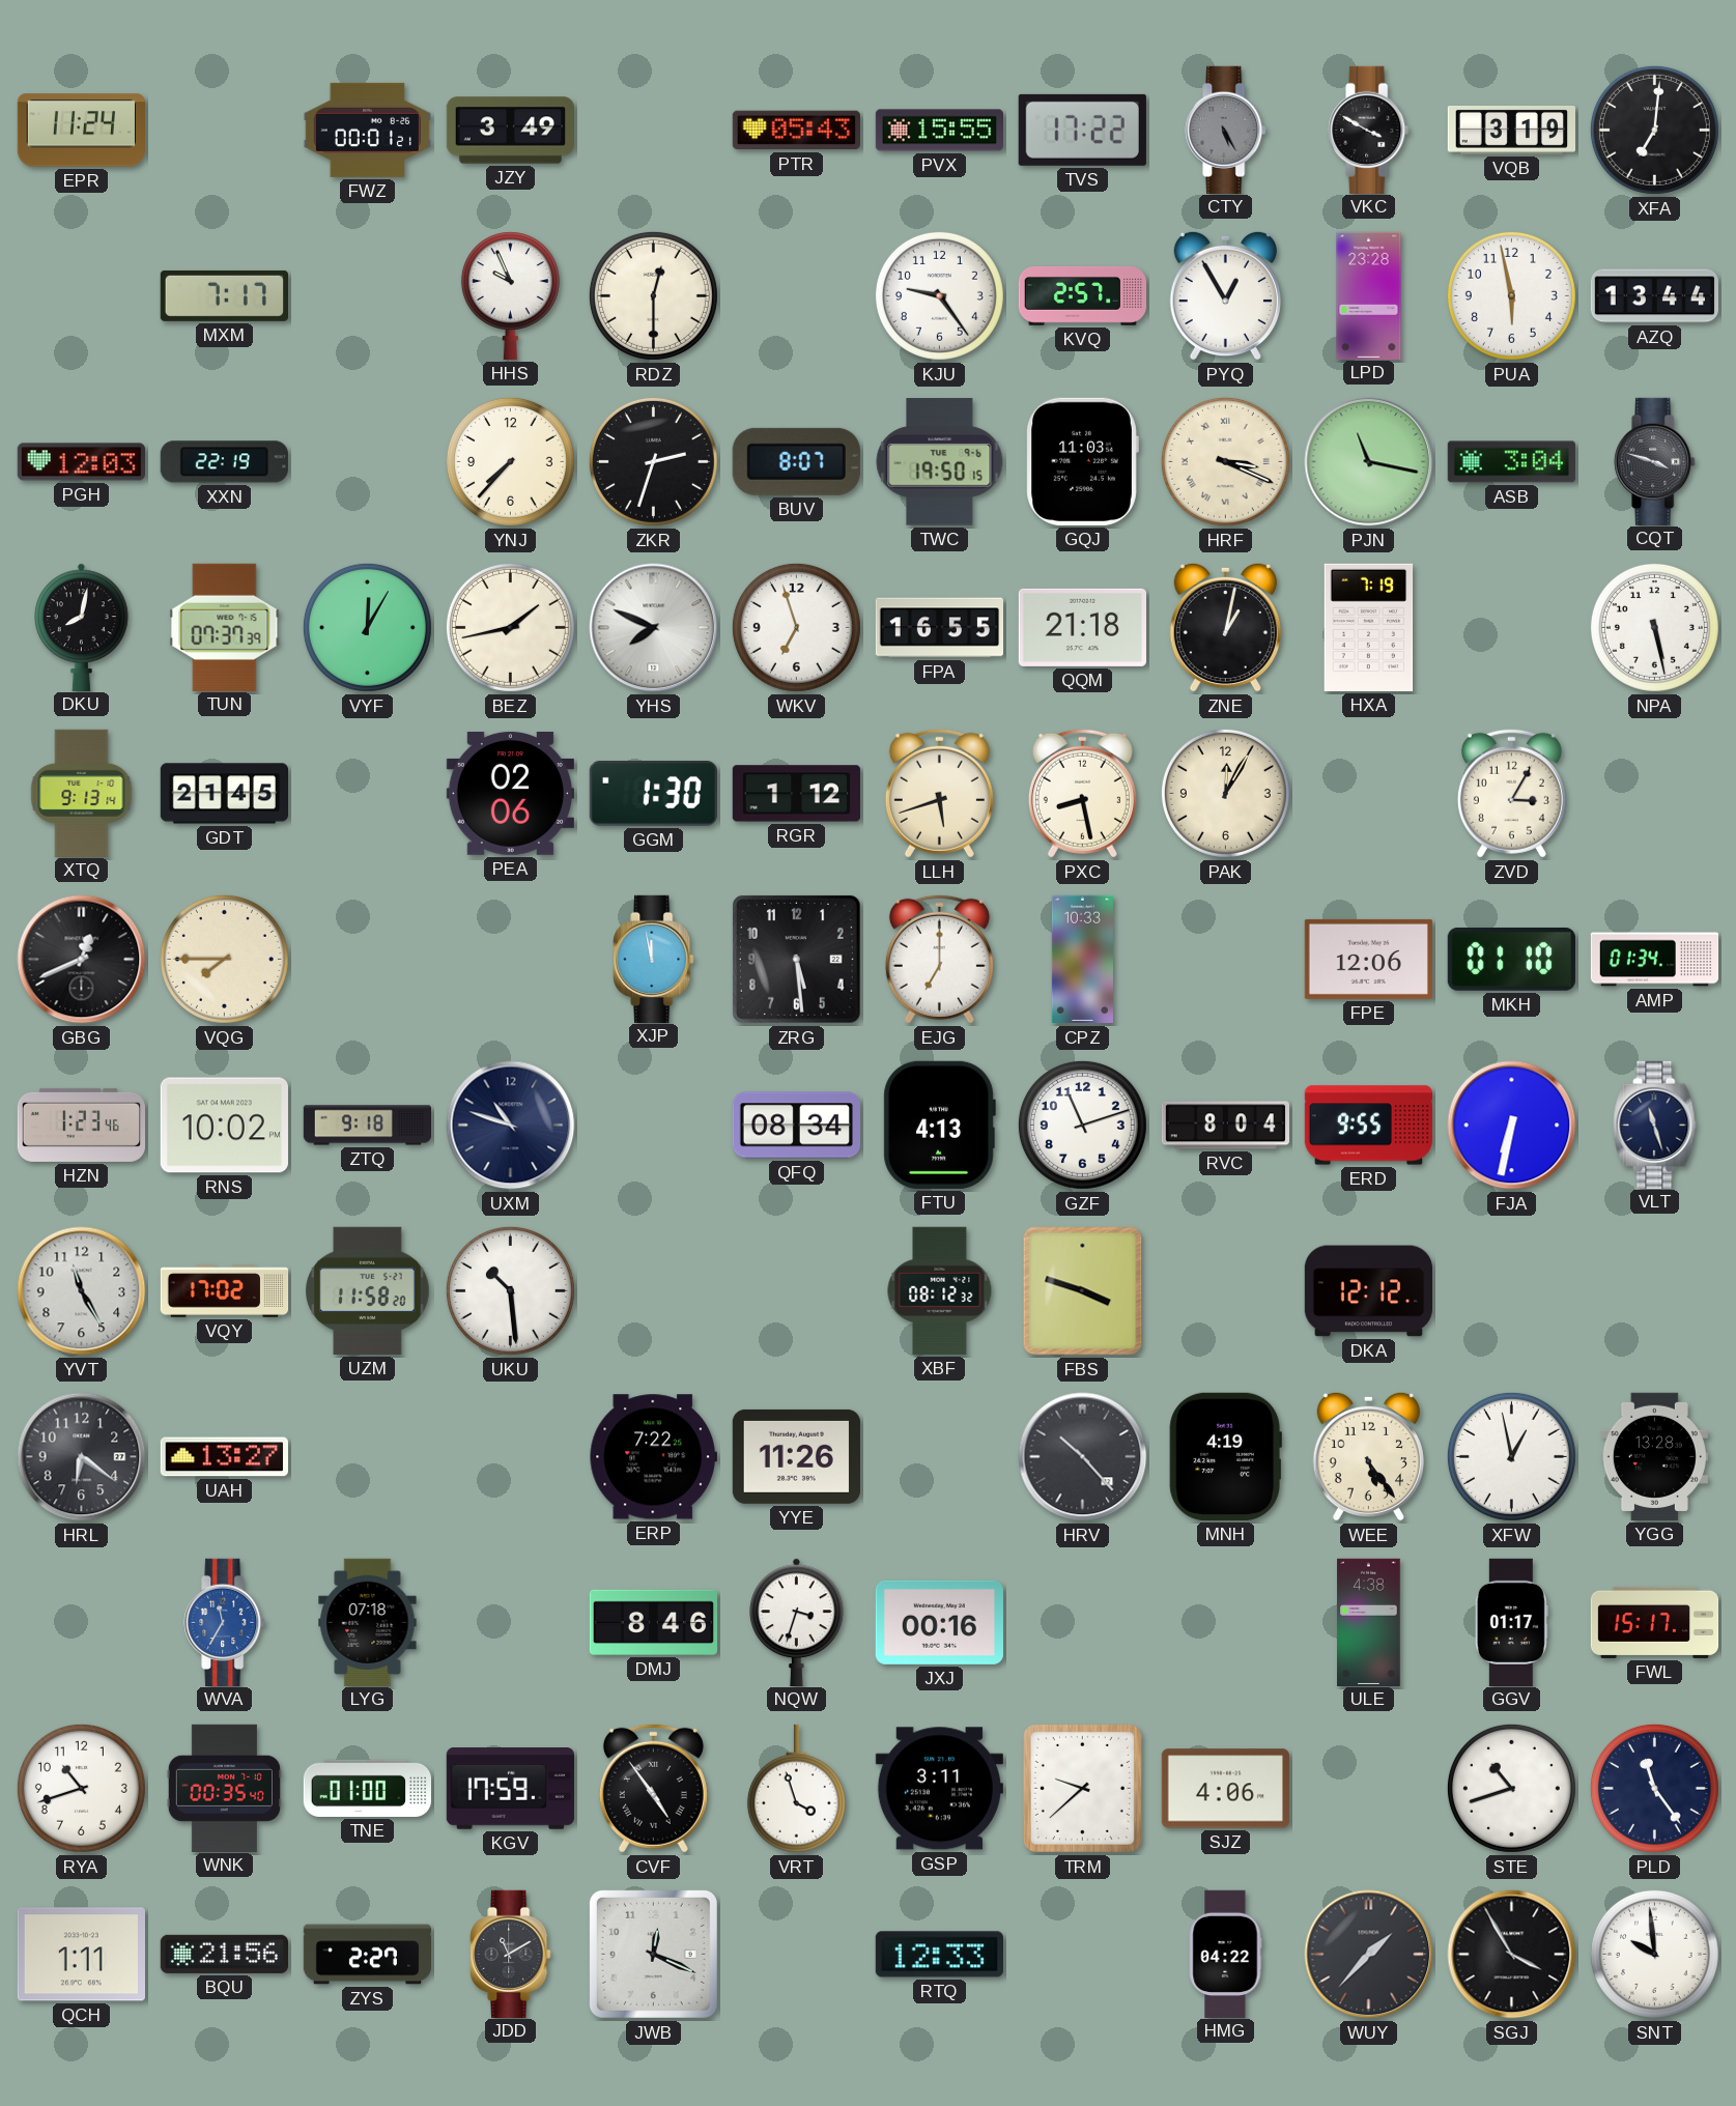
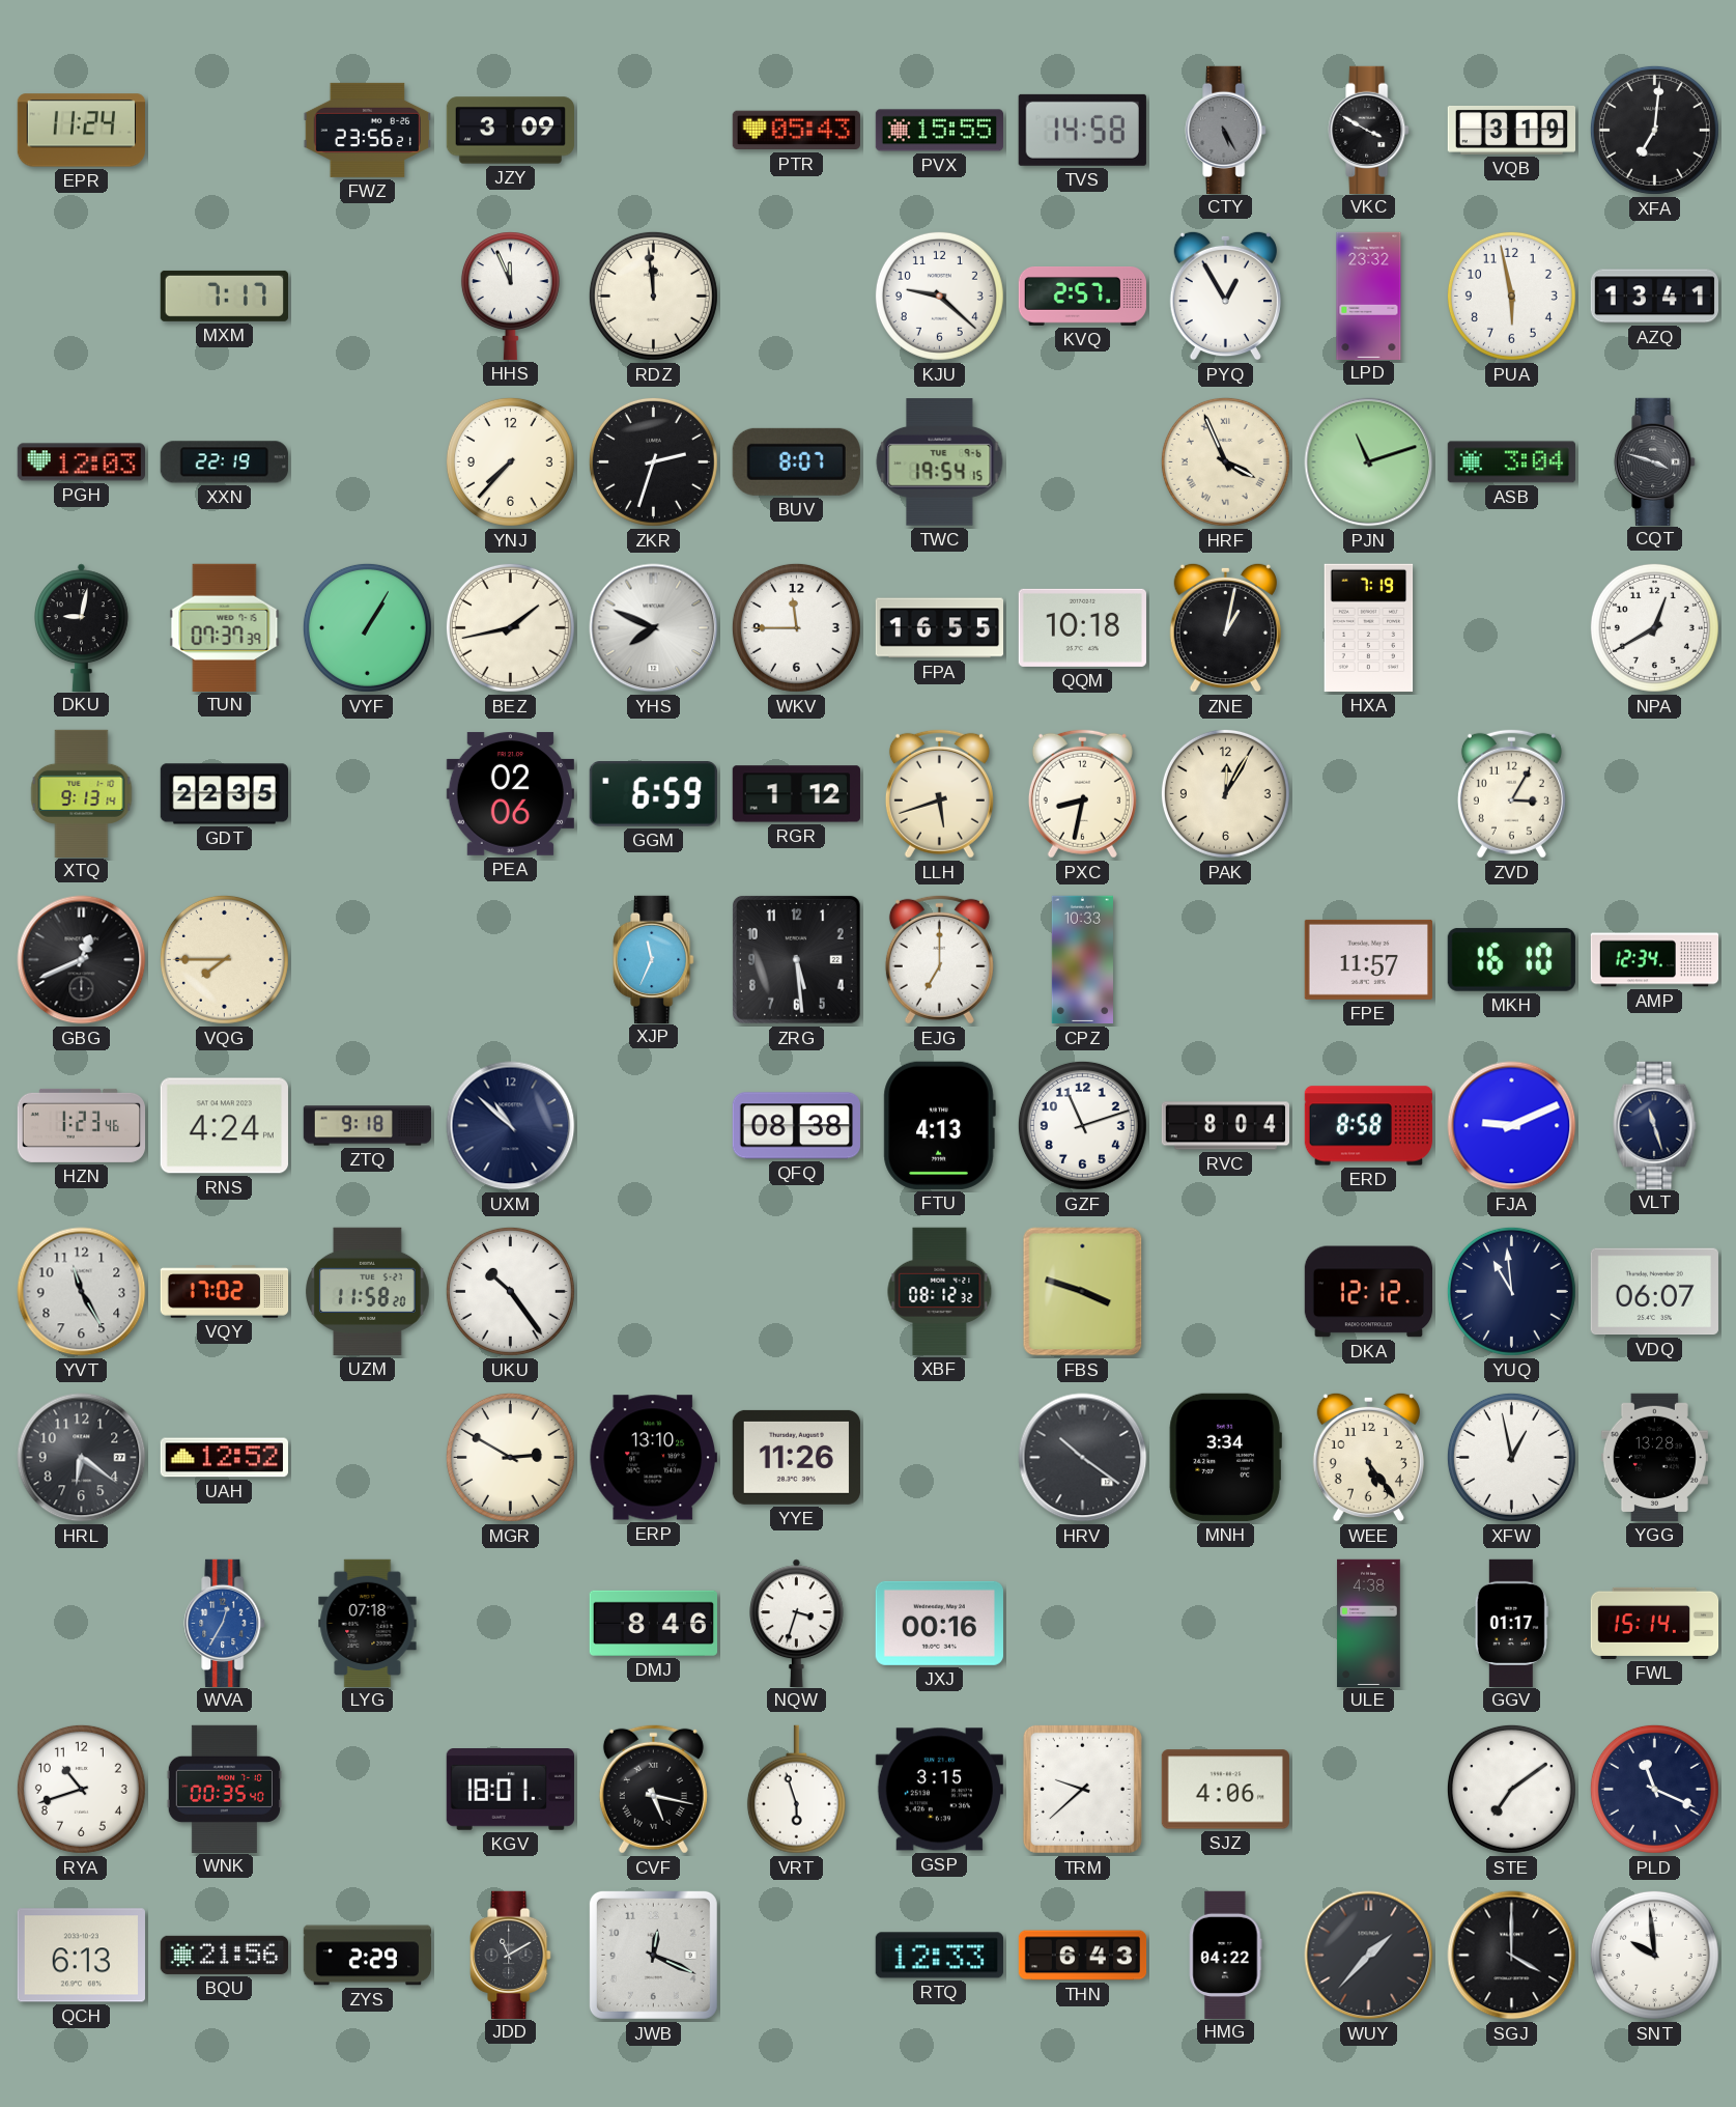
FWZ: 00:01 -> 23:56 (367, 130)
JZY: 3:49 -> 3:09 (510, 131)
TVS: 17:22 -> 14:58 (1082, 130)
HHS: 9:56 -> 11:56 (510, 296)
RDZ: 12:30 -> 11:59 (653, 296)
KJU: 9:24 -> 9:22 (939, 296)
LPD: 23:28 -> 23:32 (1369, 296)
AZQ: 13:44 -> 13:41 (1654, 297)
TWC: 19:50 -> 19:54 (940, 462)
GQJ: 11:03 -> none (1082, 461)
HRF: 3:19 -> 3:56 (1225, 461)
PJN: 11:17 -> 11:12 (1369, 462)
DKU: 8:02 -> 9:02 (82, 627)
VYF: 12:05 -> 1:05 (367, 627)
WKV: 6:57 -> 11:45 (796, 627)
QQM: 21:18 -> 10:18 (1082, 627)
NPA: 5:28 -> 12:40 (1654, 627)
GDT: 21:45 -> 22:35 (224, 794)
GGM: 1:30 -> 6:59 (653, 794)
PXC: 8:28 -> 8:32 (1082, 793)
XJP: 11:58 -> 11:34 (654, 959)
FPE: 12:06 -> 11:57 (1368, 959)
MKH: 01:10 -> 16:10 (1511, 959)
AMP: 01:34 -> 12:34 (1655, 960)
RNS: 10:02 -> 4:24 (224, 1126)
UXM: 10:48 -> 10:52 (511, 1126)
QFQ: 08:34 -> 08:38 (796, 1126)
ERD: 9:55 -> 8:58 (1368, 1126)
FJA: 6:32 -> 9:11 (1512, 1126)
UKU: 10:29 -> 10:24 (510, 1291)
YUQ: none -> 10:59 (1511, 1291)
VDQ: none -> 06:07 (1654, 1292)
UAH: 13:27 -> 12:52 (224, 1458)
MGR: none -> 2:50 (510, 1457)
ERP: 7:22 -> 13:10 (653, 1458)
HRV: 10:23 -> 10:21 (1083, 1458)
MNH: 4:19 -> 3:34 (1225, 1457)
WVA: 11:35 -> 12:35 (225, 1623)
FWL: 15:17 -> 15:14 (1655, 1623)
TNE: 01:00 -> none (367, 1788)
KGV: 17:59 -> 18:01 (510, 1790)
CVF: 4:54 -> 5:17 (653, 1789)
VRT: 3:57 -> 5:57 (796, 1790)
GSP: 3:11 -> 3:15 (939, 1790)
STE: 10:42 -> 7:09 (1511, 1789)
PLD: 11:24 -> 11:19 (1654, 1789)
QCH: 1:11 -> 6:13 (81, 1956)
ZYS: 2:27 -> 2:29 (367, 1956)
THN: none -> 6:43 (1083, 1956)
SGJ: 3:55 -> 4:00 (1512, 1956)
